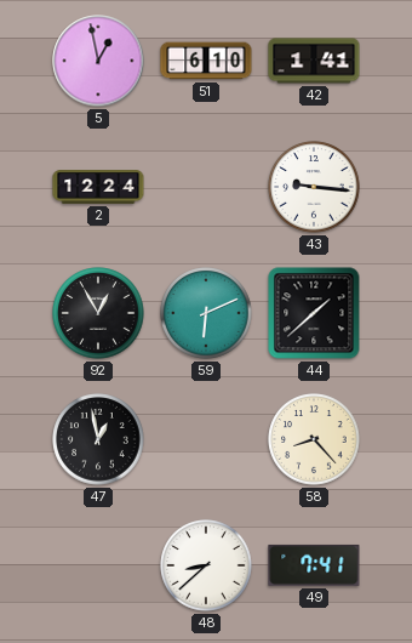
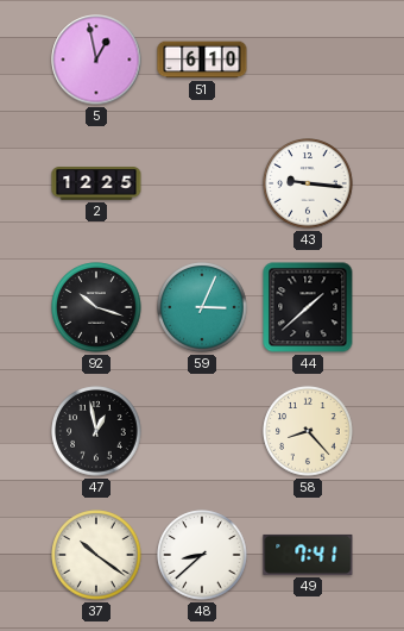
42: 1:41 -> none (314, 61)
2: 12:24 -> 12:25 (96, 183)
92: 12:55 -> 10:18 (96, 307)
59: 6:11 -> 3:04 (202, 307)
37: none -> 10:21 (96, 555)
